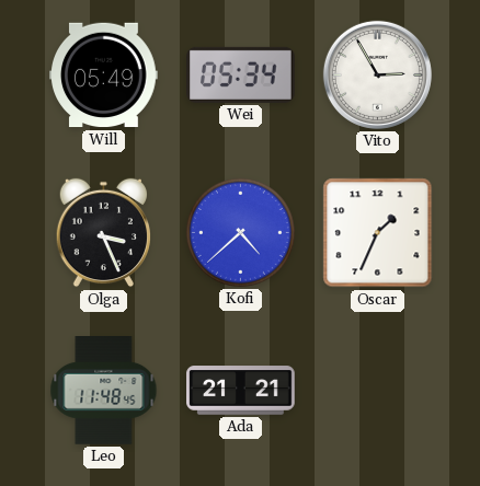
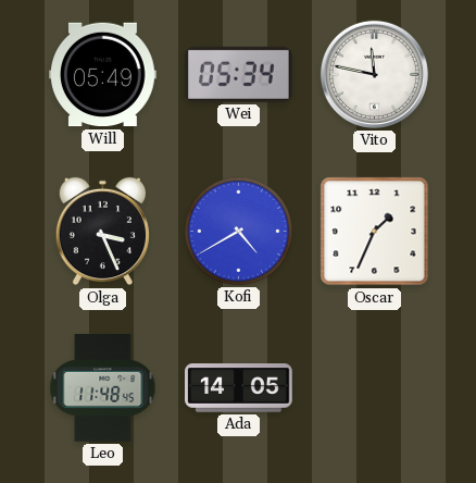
Vito: 2:55 -> 11:47 (374, 74)
Kofi: 4:38 -> 4:40 (238, 231)
Ada: 21:21 -> 14:05 (239, 388)
